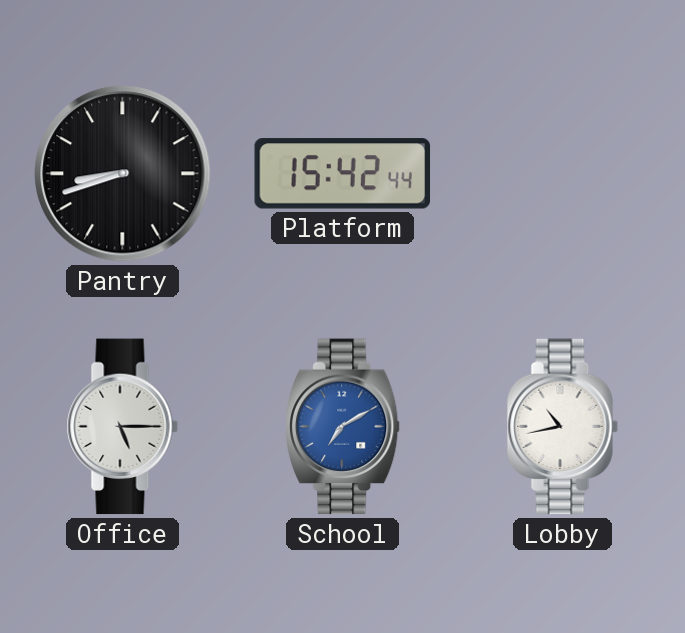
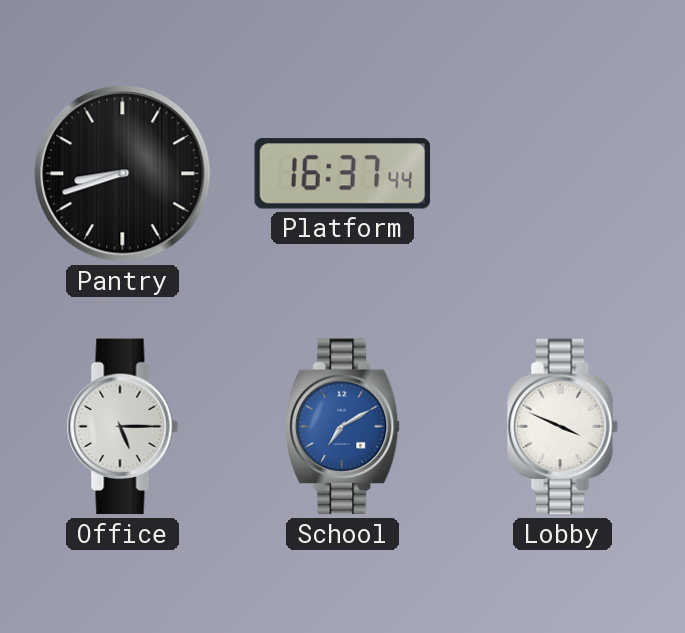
Platform: 15:42 -> 16:37 (343, 174)
Lobby: 10:43 -> 3:49 (562, 427)
